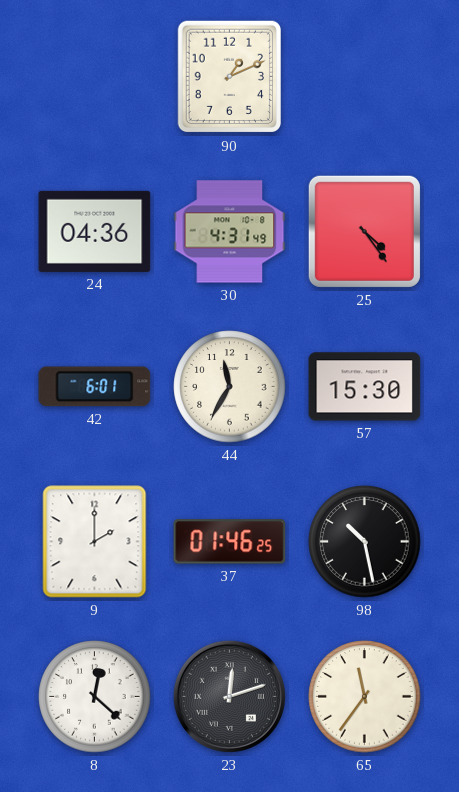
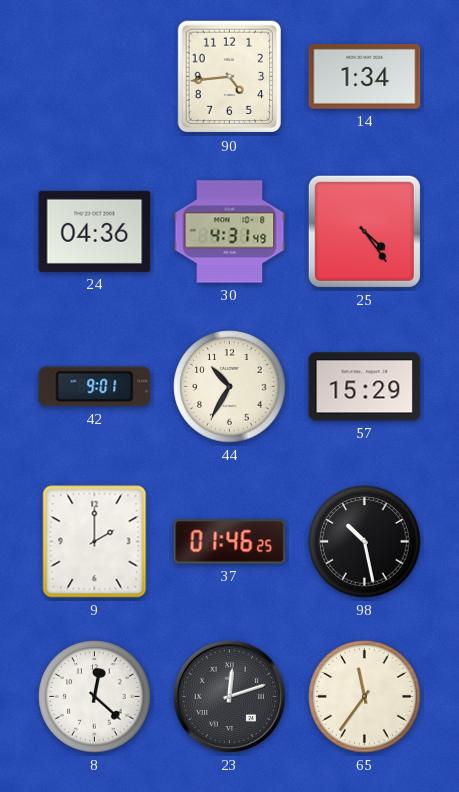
90: 1:11 -> 4:44 (229, 77)
14: none -> 1:34 (365, 77)
42: 6:01 -> 9:01 (95, 387)
44: 11:35 -> 10:35 (230, 387)
57: 15:30 -> 15:29 (365, 387)
